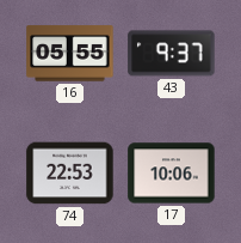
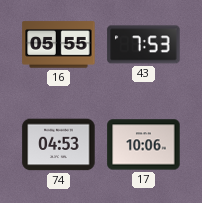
43: 9:37 -> 7:53 (144, 45)
74: 22:53 -> 04:53 (59, 145)
